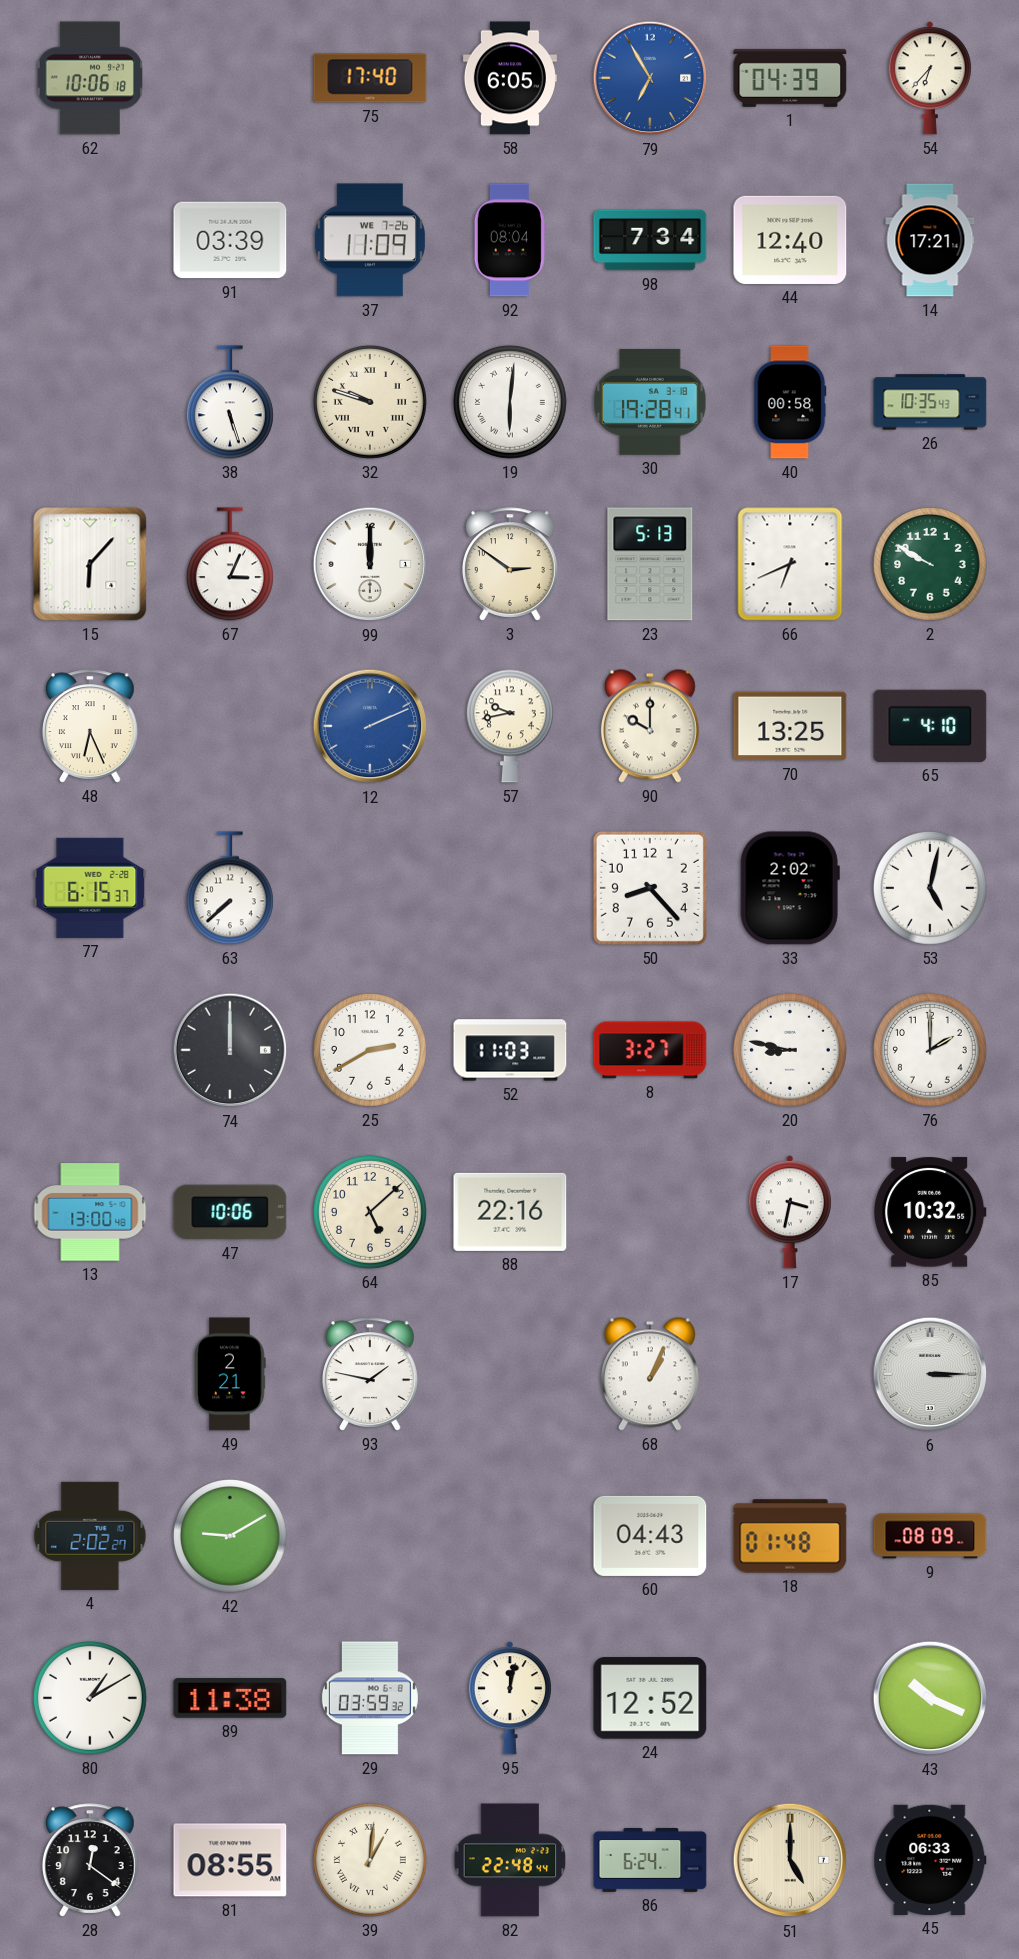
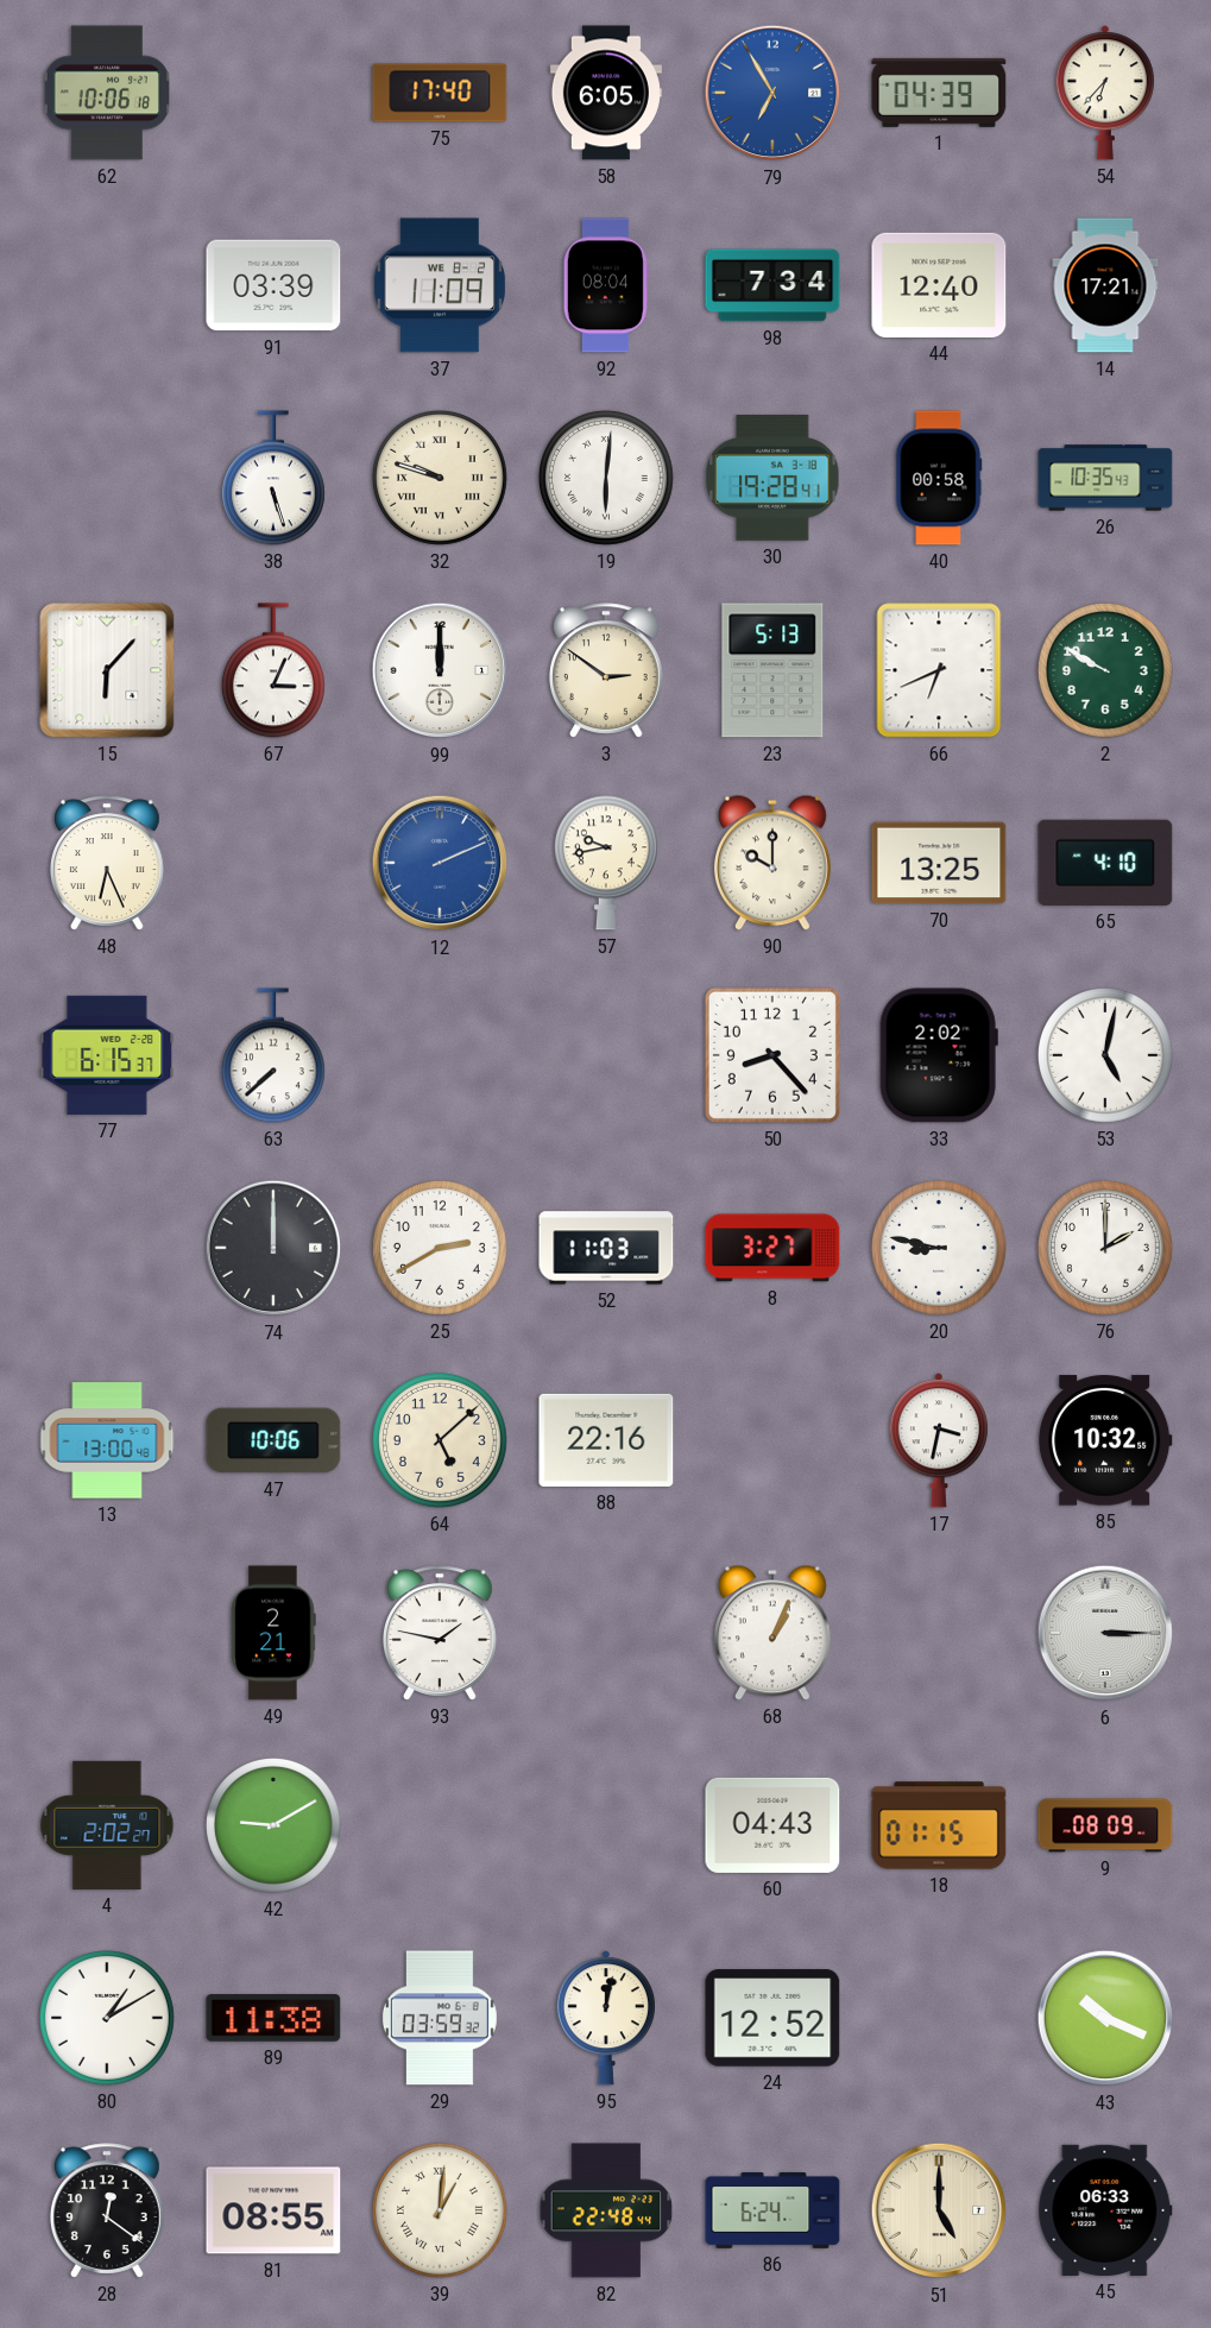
37 date: WE 7-26 -> WE 8-2 (440, 285)
18: 01:48 -> 01:15 (939, 1825)
